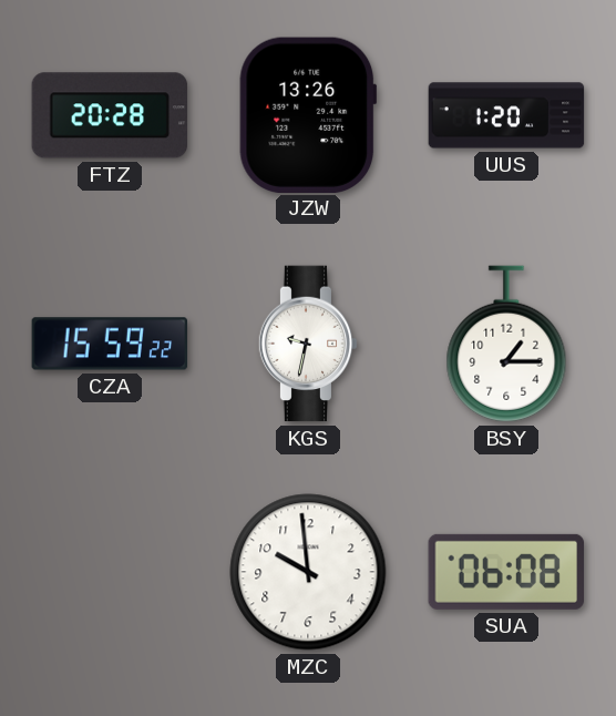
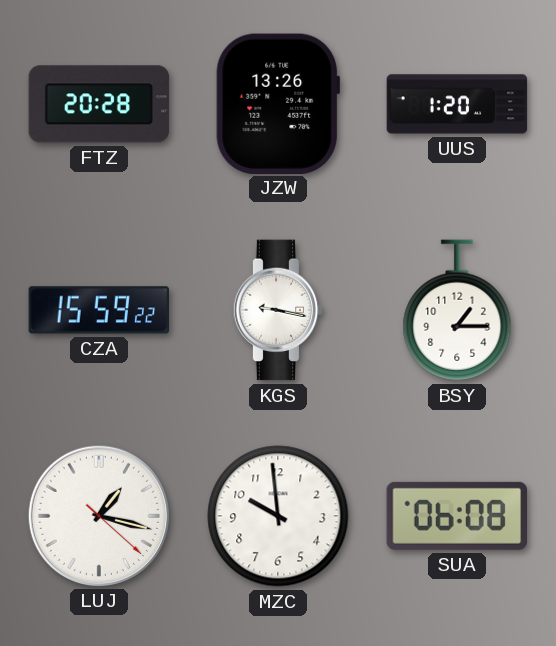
KGS: 9:32 -> 9:17 (278, 310)
LUJ: none -> 1:17 (98, 515)
